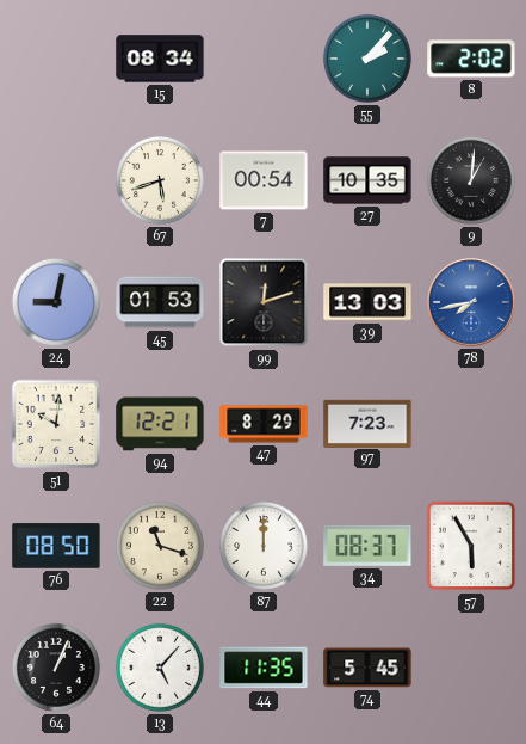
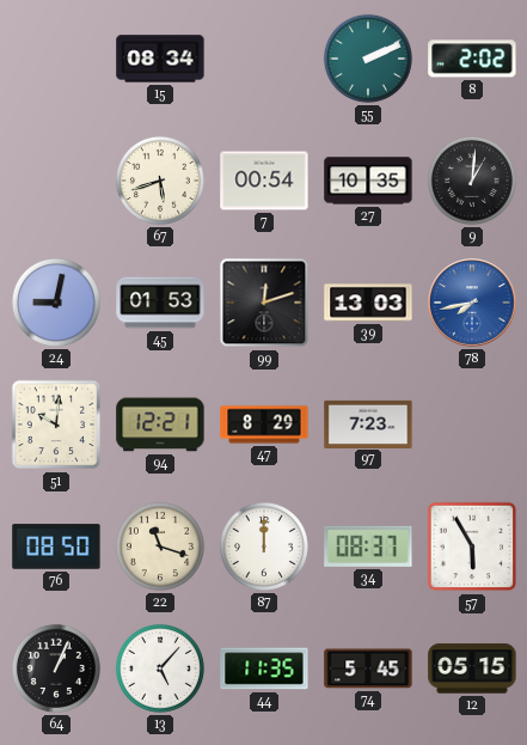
55: 2:07 -> 2:11 (368, 59)
12: none -> 05:15 (472, 668)
